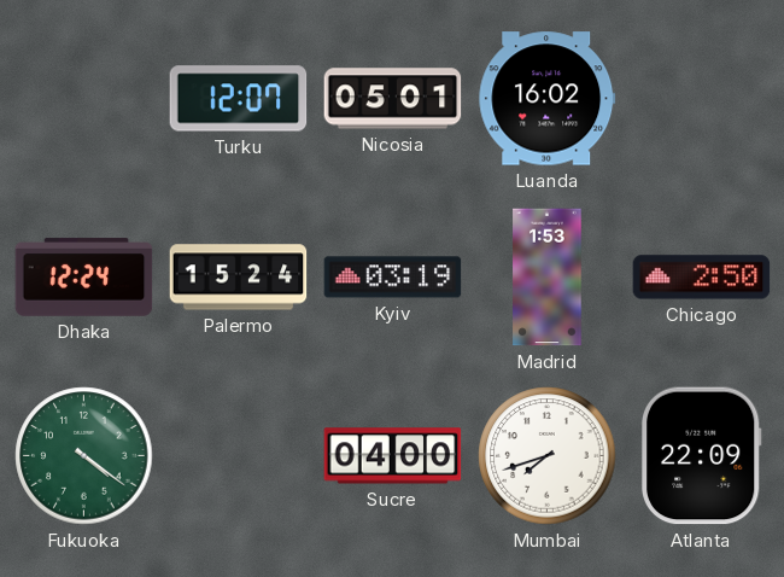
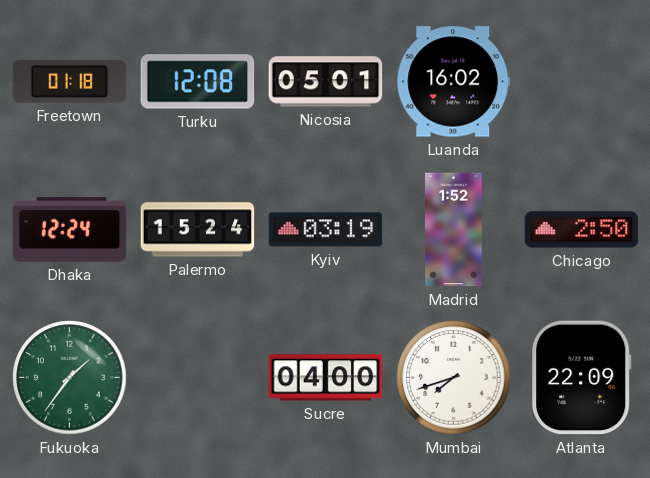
Freetown: none -> 01:18 (70, 82)
Turku: 12:07 -> 12:08 (198, 82)
Madrid: 1:53 -> 1:52 (454, 230)
Fukuoka: 4:21 -> 1:36 (70, 378)
